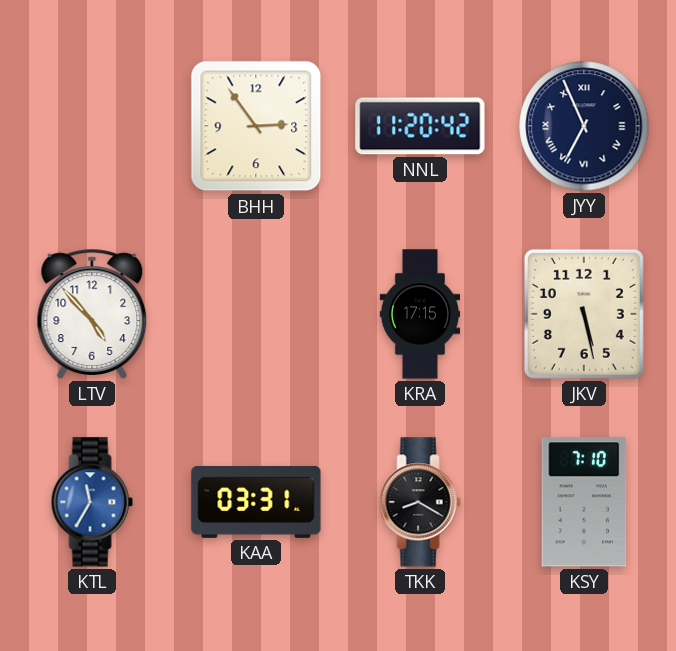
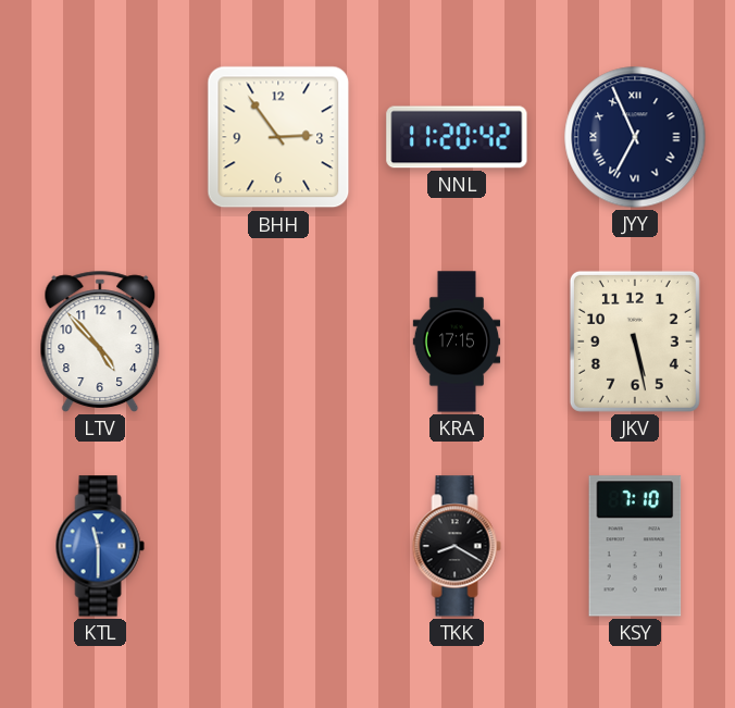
KTL: 11:35 -> 11:30 (100, 546)
KAA: 03:31 -> none (256, 502)
